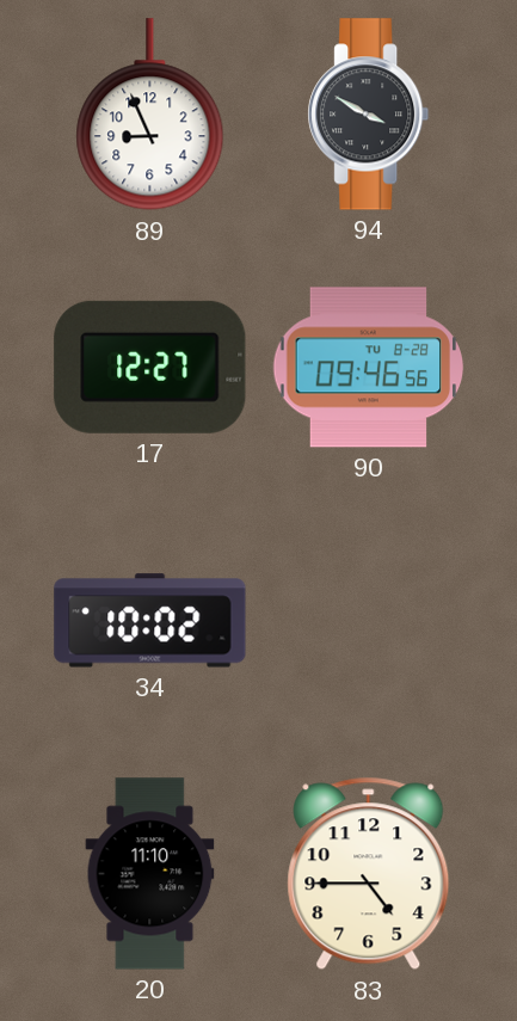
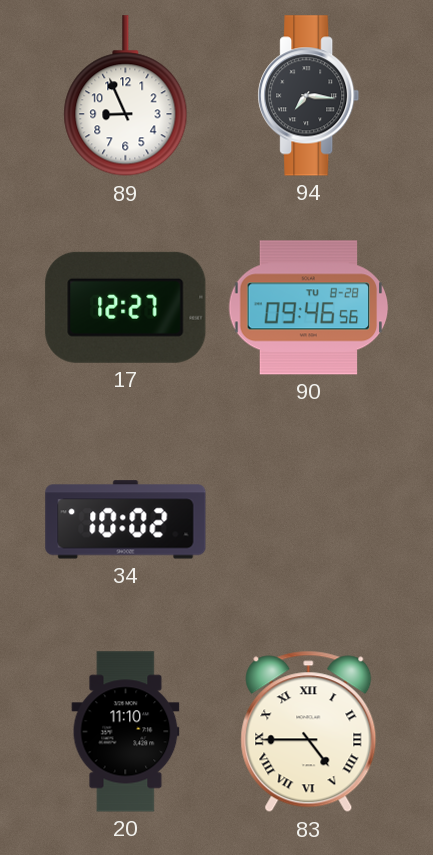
94: 3:50 -> 7:16 (309, 96)
83 numerals: Arabic -> Roman (309, 732)
